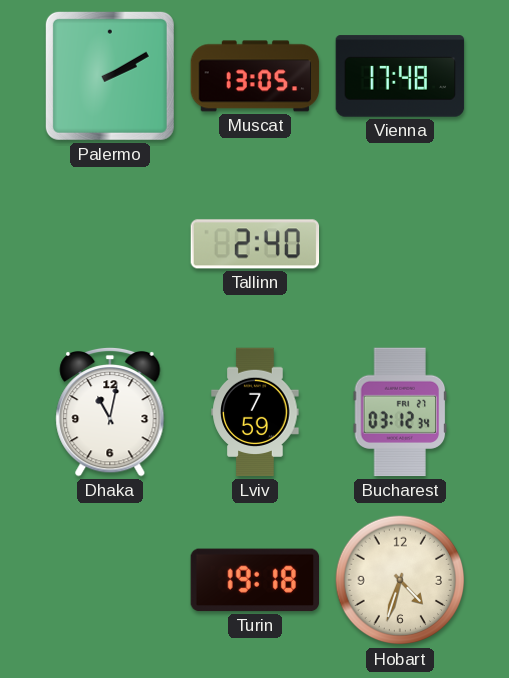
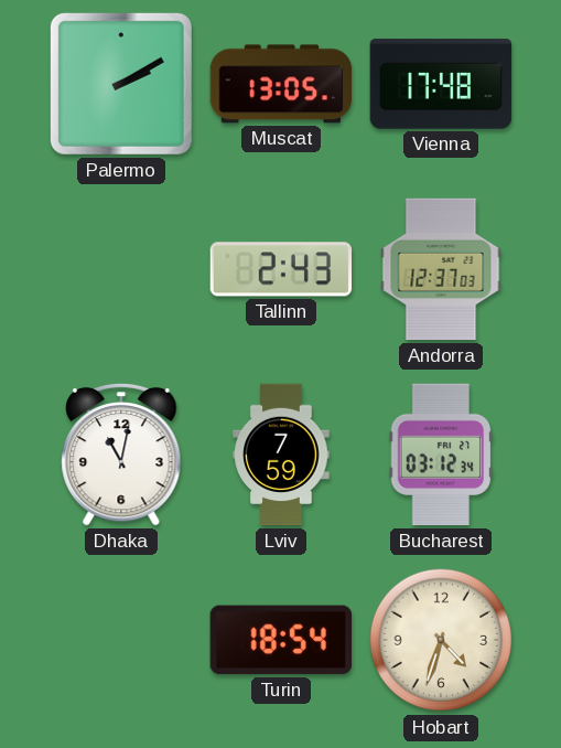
Tallinn: 2:40 -> 2:43 (281, 269)
Andorra: none -> 12:37 (441, 269)
Turin: 19:18 -> 18:54 (280, 640)
